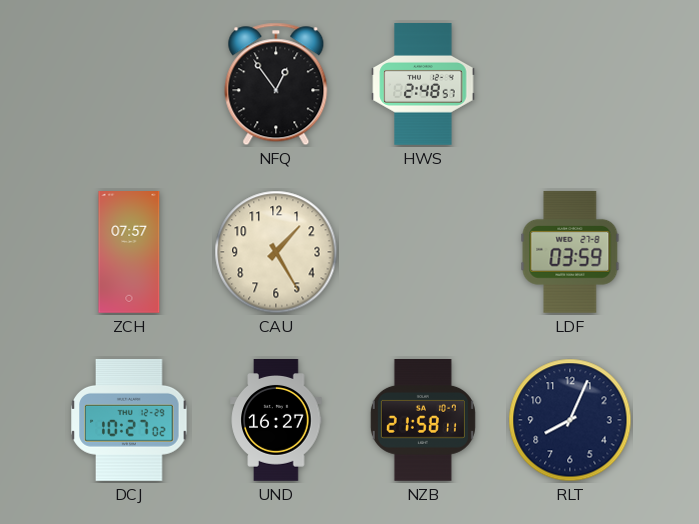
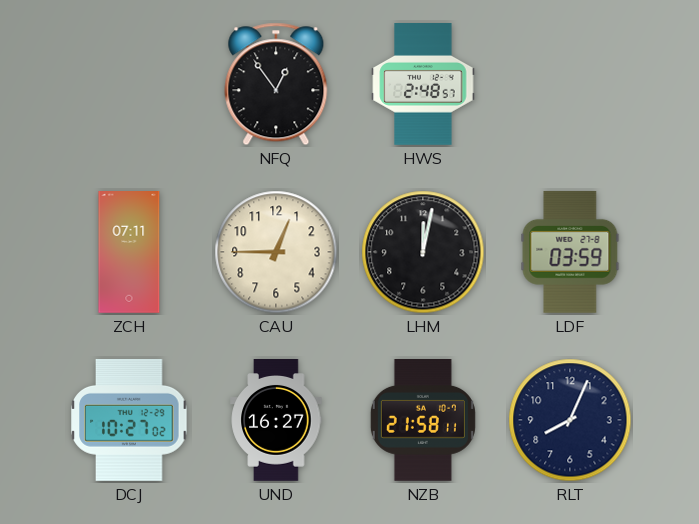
ZCH: 07:57 -> 07:11 (129, 253)
CAU: 1:25 -> 12:45 (276, 252)
LHM: none -> 12:02 (423, 252)
